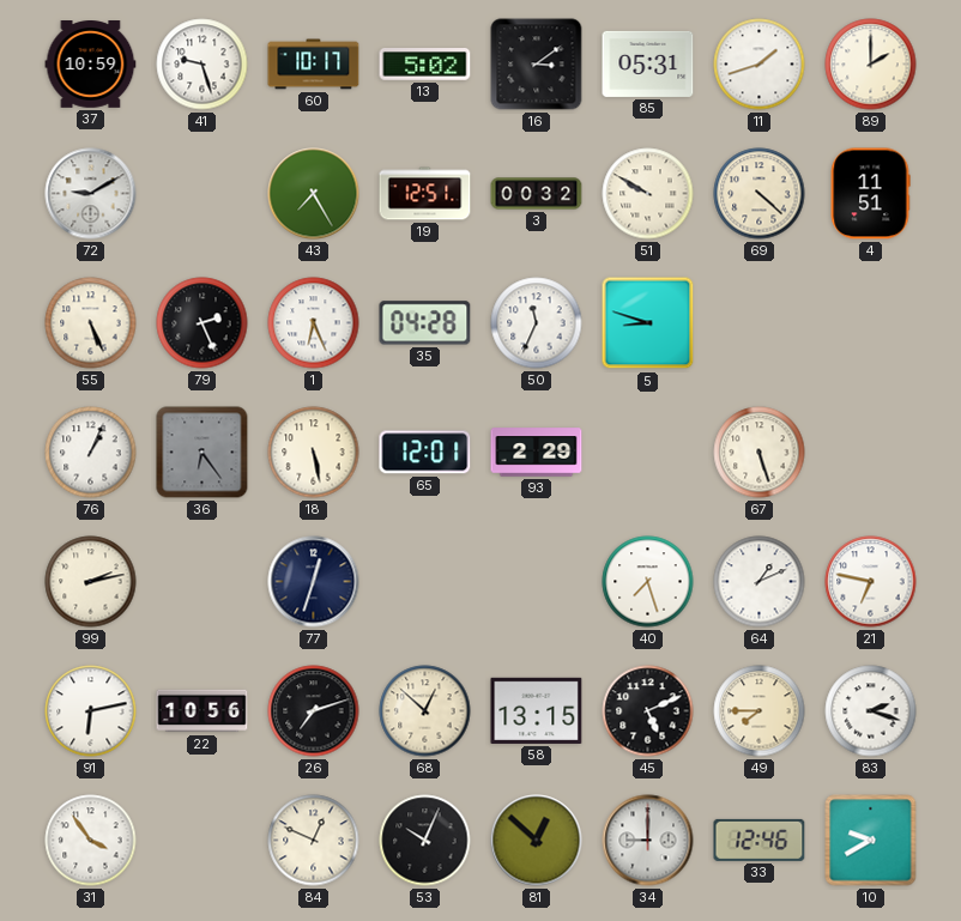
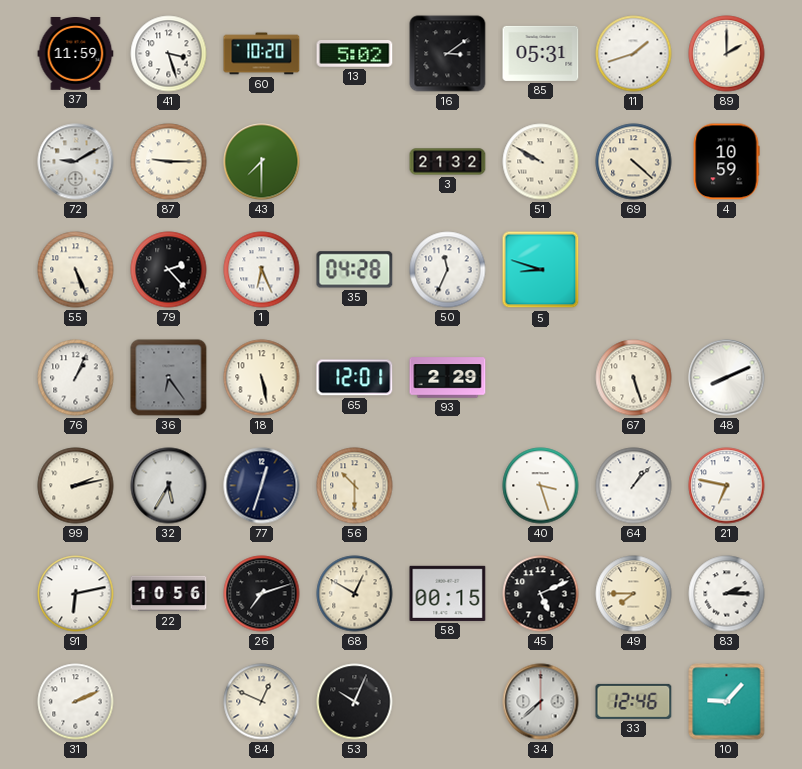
37: 10:59 -> 11:59 (76, 54)
41: 9:27 -> 3:27 (169, 54)
60: 10:17 -> 10:20 (262, 54)
87: none -> 9:15 (169, 162)
43: 7:25 -> 7:30 (262, 162)
19: 12:51 -> none (425, 194)
3: 00:32 -> 21:32 (448, 162)
4: 11:51 -> 10:59 (726, 162)
79: 2:26 -> 2:23 (169, 270)
48: none -> 8:11 (727, 378)
32: none -> 5:35 (169, 486)
56: none -> 10:30 (355, 486)
40: 7:27 -> 3:27 (541, 486)
64: 1:11 -> 1:07 (634, 486)
68: 12:52 -> 12:50 (355, 594)
58: 13:15 -> 00:15 (448, 593)
83: 2:18 -> 2:15 (727, 594)
31: 3:54 -> 2:11 (76, 702)
81: 12:52 -> none (537, 841)
34: 9:00 -> 7:38 (541, 702)
10: 9:40 -> 9:07 (727, 702)
